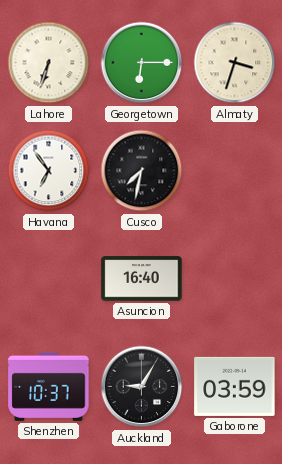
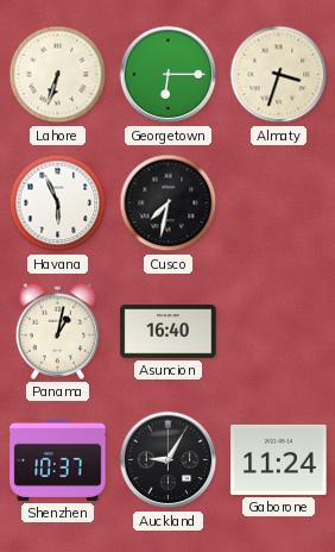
Havana: 6:54 -> 5:56 (58, 203)
Panama: none -> 1:02 (58, 331)
Gaborone: 03:59 -> 11:24 (279, 459)
